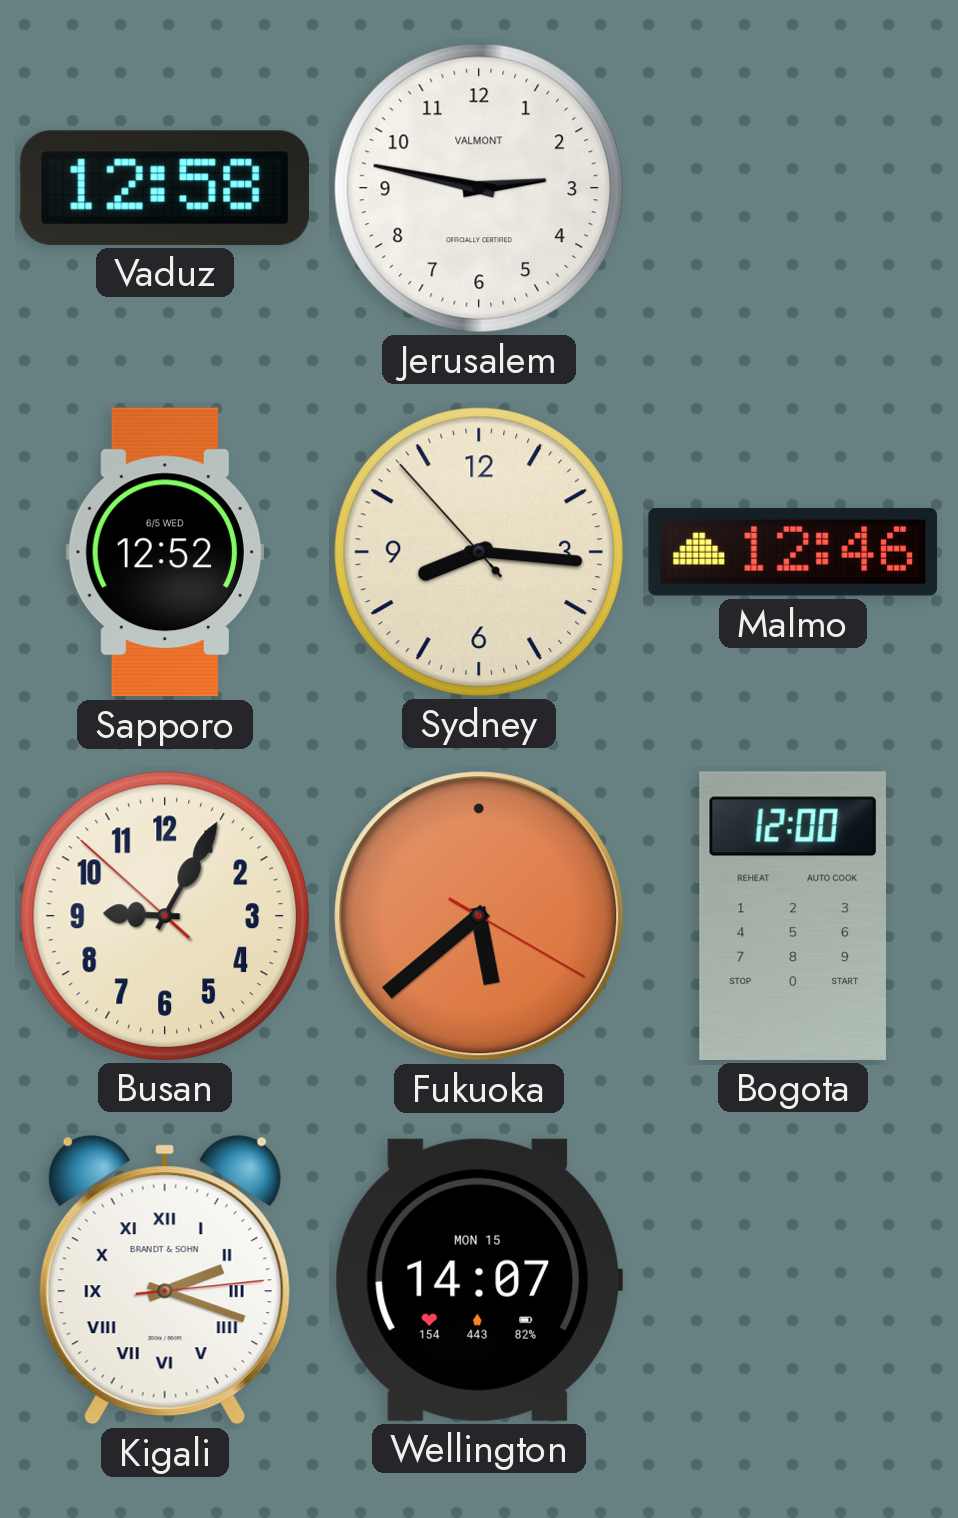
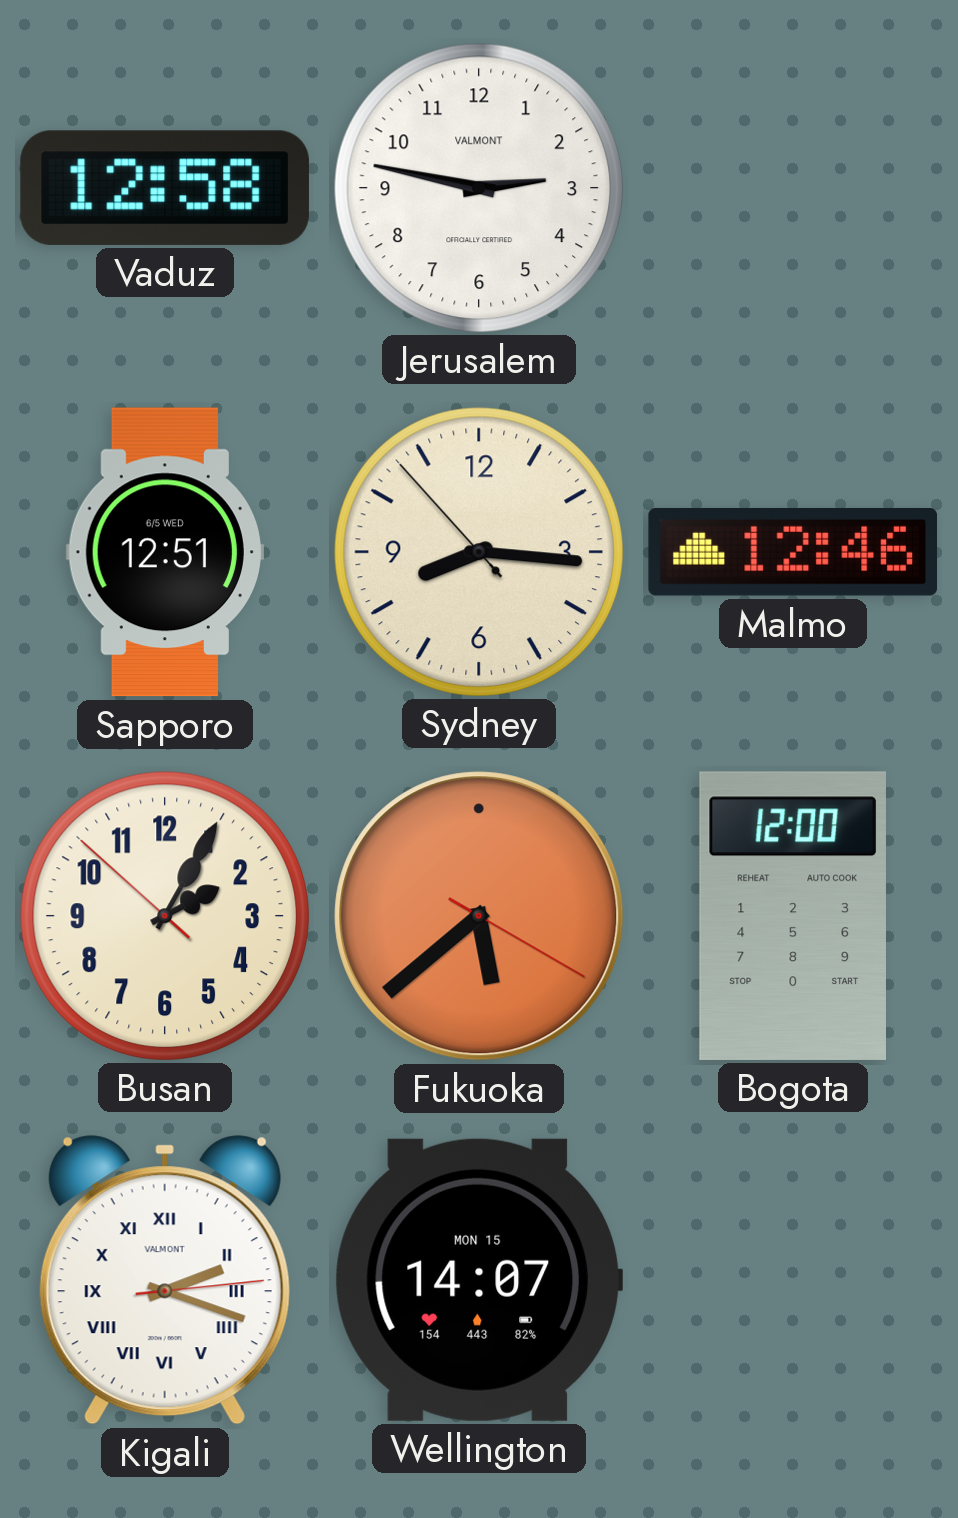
Sapporo: 12:52 -> 12:51 (165, 552)
Busan: 9:04 -> 2:04 (164, 915)
Kigali brand: BRANDT & SOHN -> VALMONT (165, 1280)
